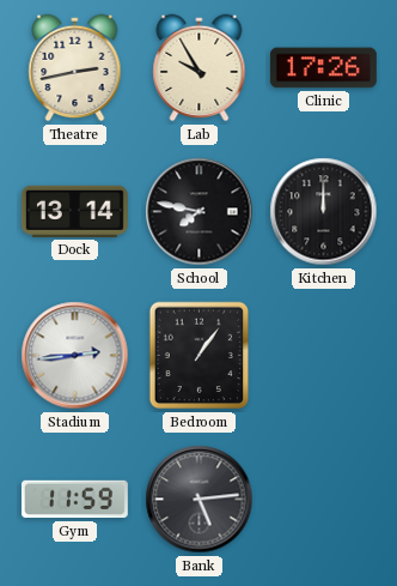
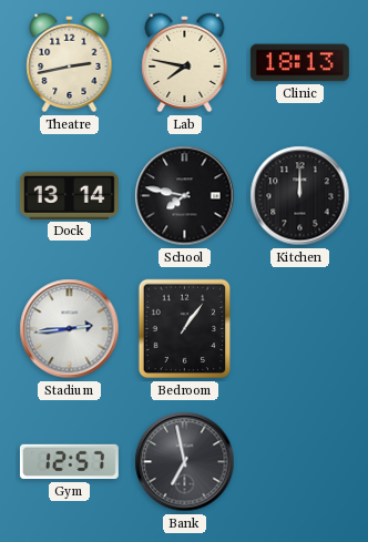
Lab: 9:55 -> 7:47 (185, 63)
Clinic: 17:26 -> 18:13 (299, 63)
Gym: 11:59 -> 12:57 (69, 462)
Bank: 5:14 -> 6:58 (185, 462)
